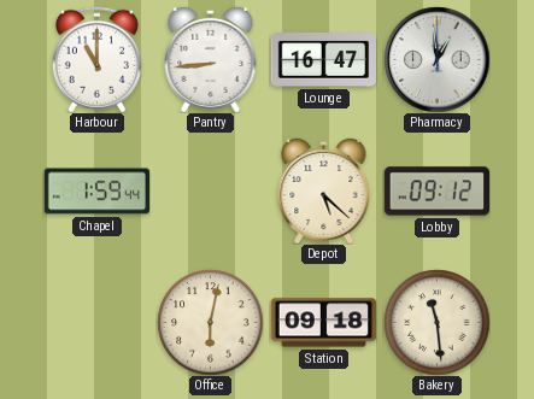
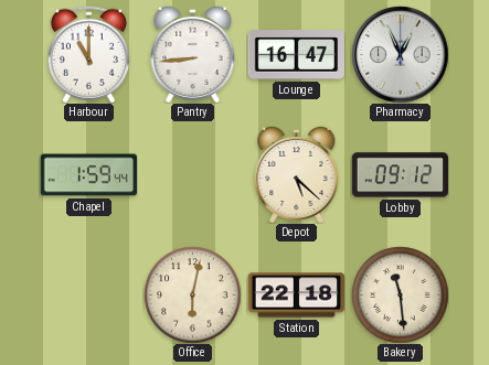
Pharmacy: 12:59 -> 12:56 (400, 54)
Station: 09:18 -> 22:18 (296, 296)
